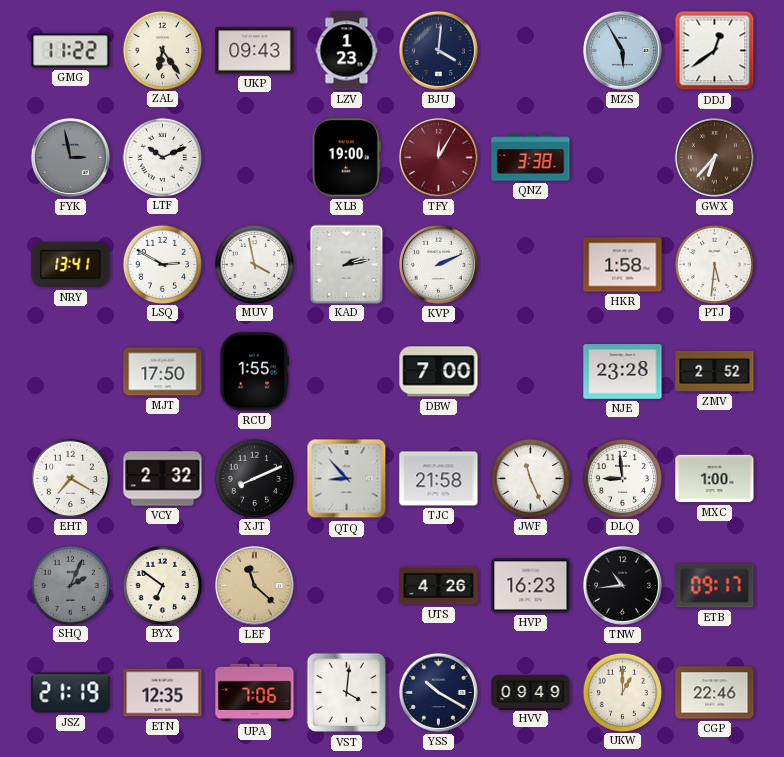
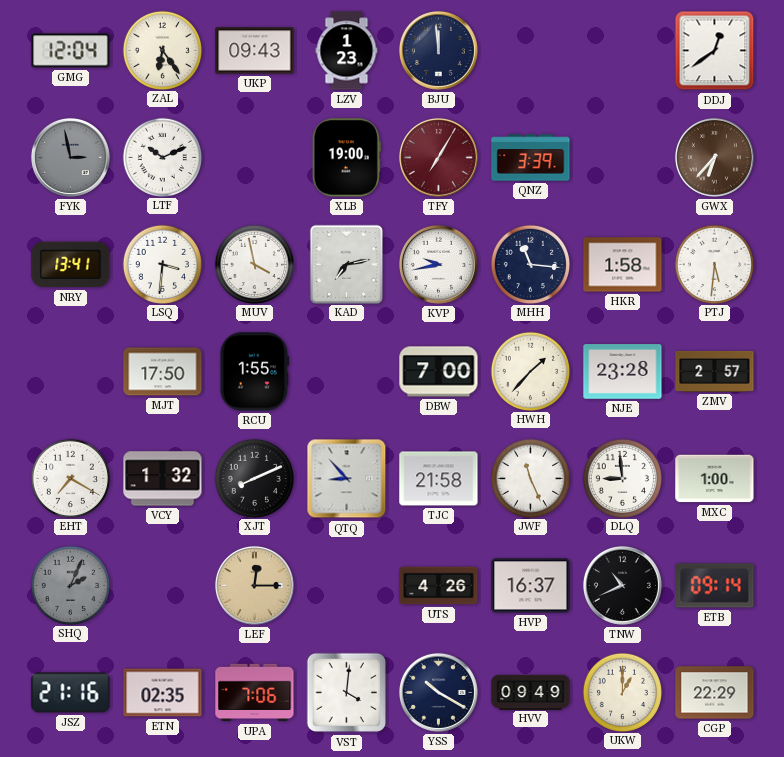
GMG: 11:22 -> 12:04 (71, 51)
BJU: 4:01 -> 11:59 (438, 50)
MZS: 5:55 -> none (622, 50)
TFY: 12:05 -> 7:05 (438, 157)
QNZ: 3:38 -> 3:39 (531, 158)
LSQ: 2:50 -> 3:31 (162, 264)
KAD: 2:13 -> 7:13 (346, 264)
KVP: 2:11 -> 9:43 (438, 264)
MHH: none -> 11:16 (530, 264)
HWH: none -> 1:37 (530, 371)
ZMV: 2:52 -> 2:57 (715, 371)
VCY: 2:32 -> 1:32 (163, 479)
BYX: 6:51 -> none (162, 585)
LEF: 11:22 -> 12:15 (254, 585)
HVP: 16:23 -> 16:37 (531, 586)
TNW: 10:44 -> 10:41 (622, 585)
ETB: 09:17 -> 09:14 (715, 586)
JSZ: 21:19 -> 21:16 (71, 693)
ETN: 12:35 -> 02:35 (163, 693)
CGP: 22:46 -> 22:29 (715, 693)
